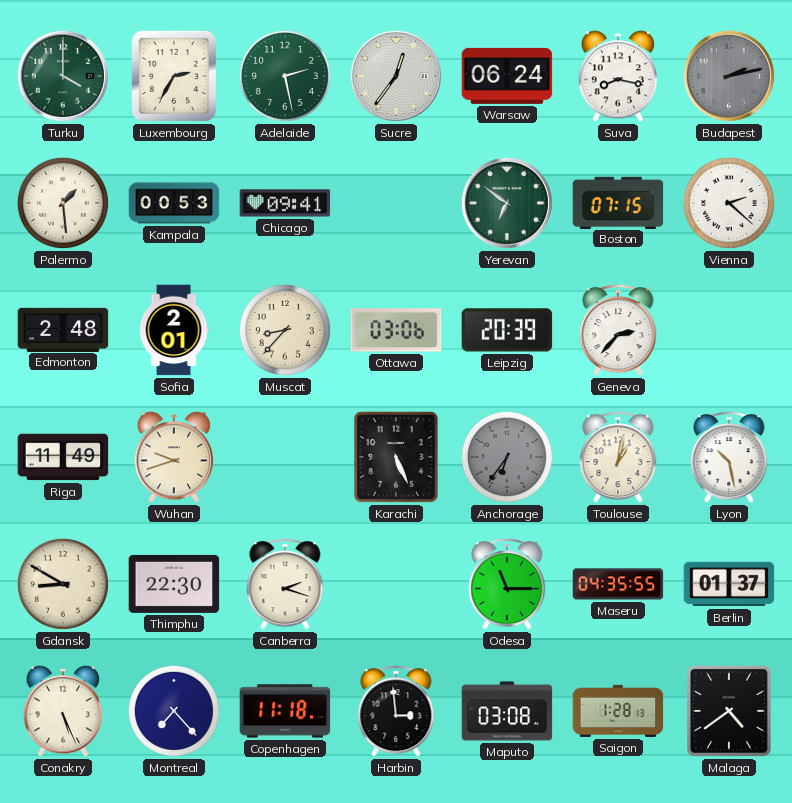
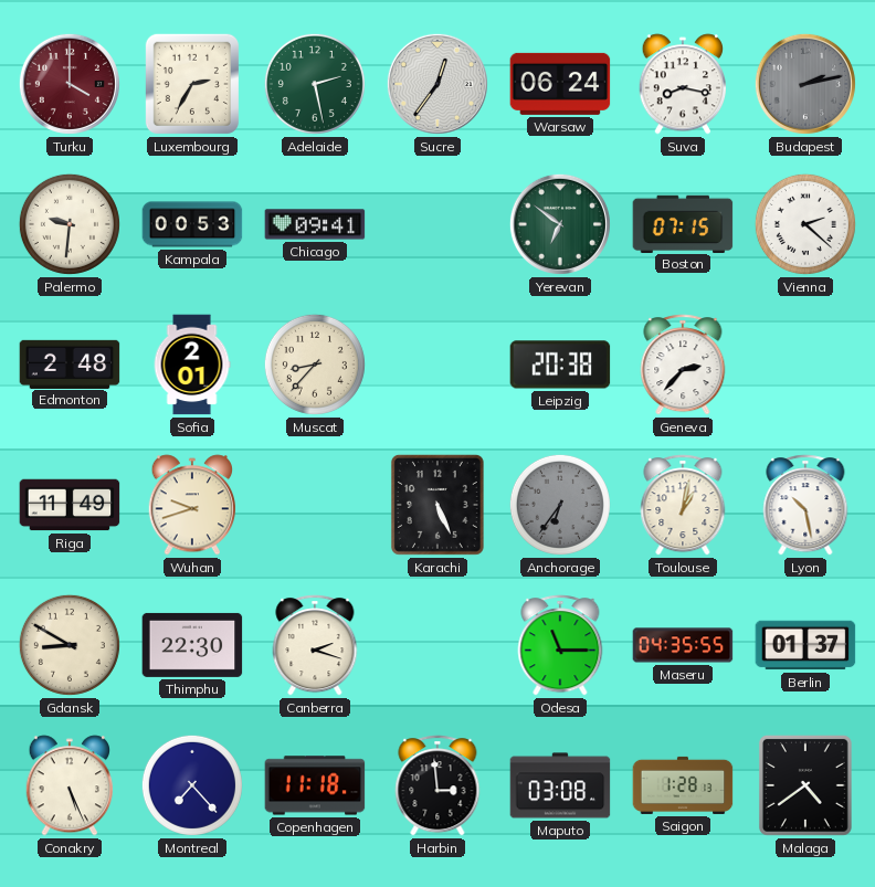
Turku dial: green -> burgundy (70, 84)
Palermo: 1:29 -> 9:31 (70, 224)
Ottawa: 03:06 -> none (396, 330)
Leipzig: 20:39 -> 20:38 (560, 365)
